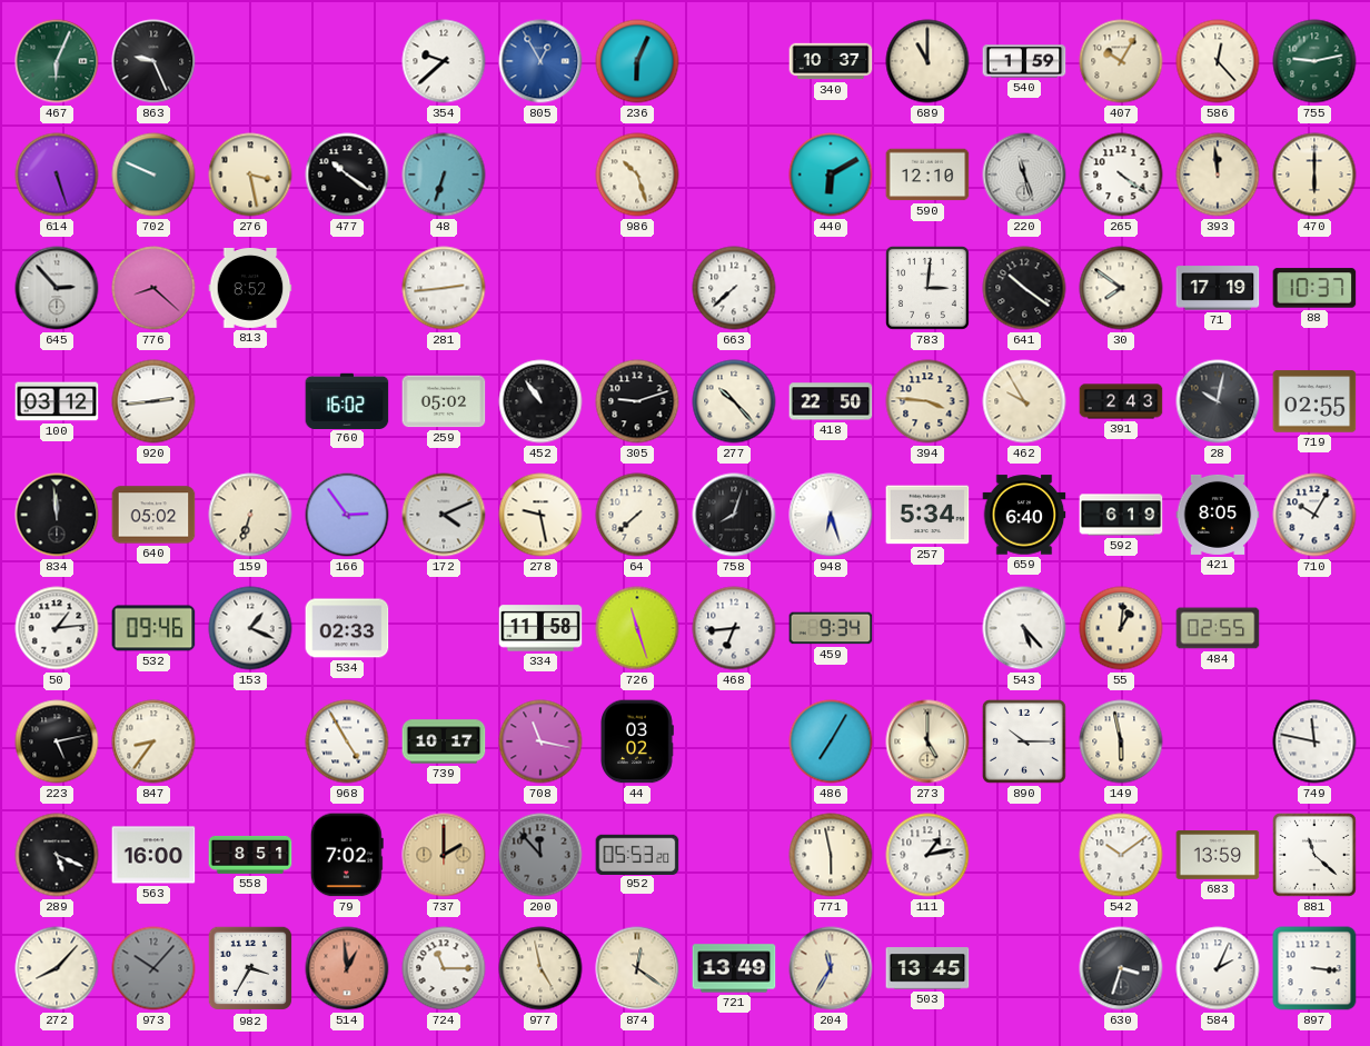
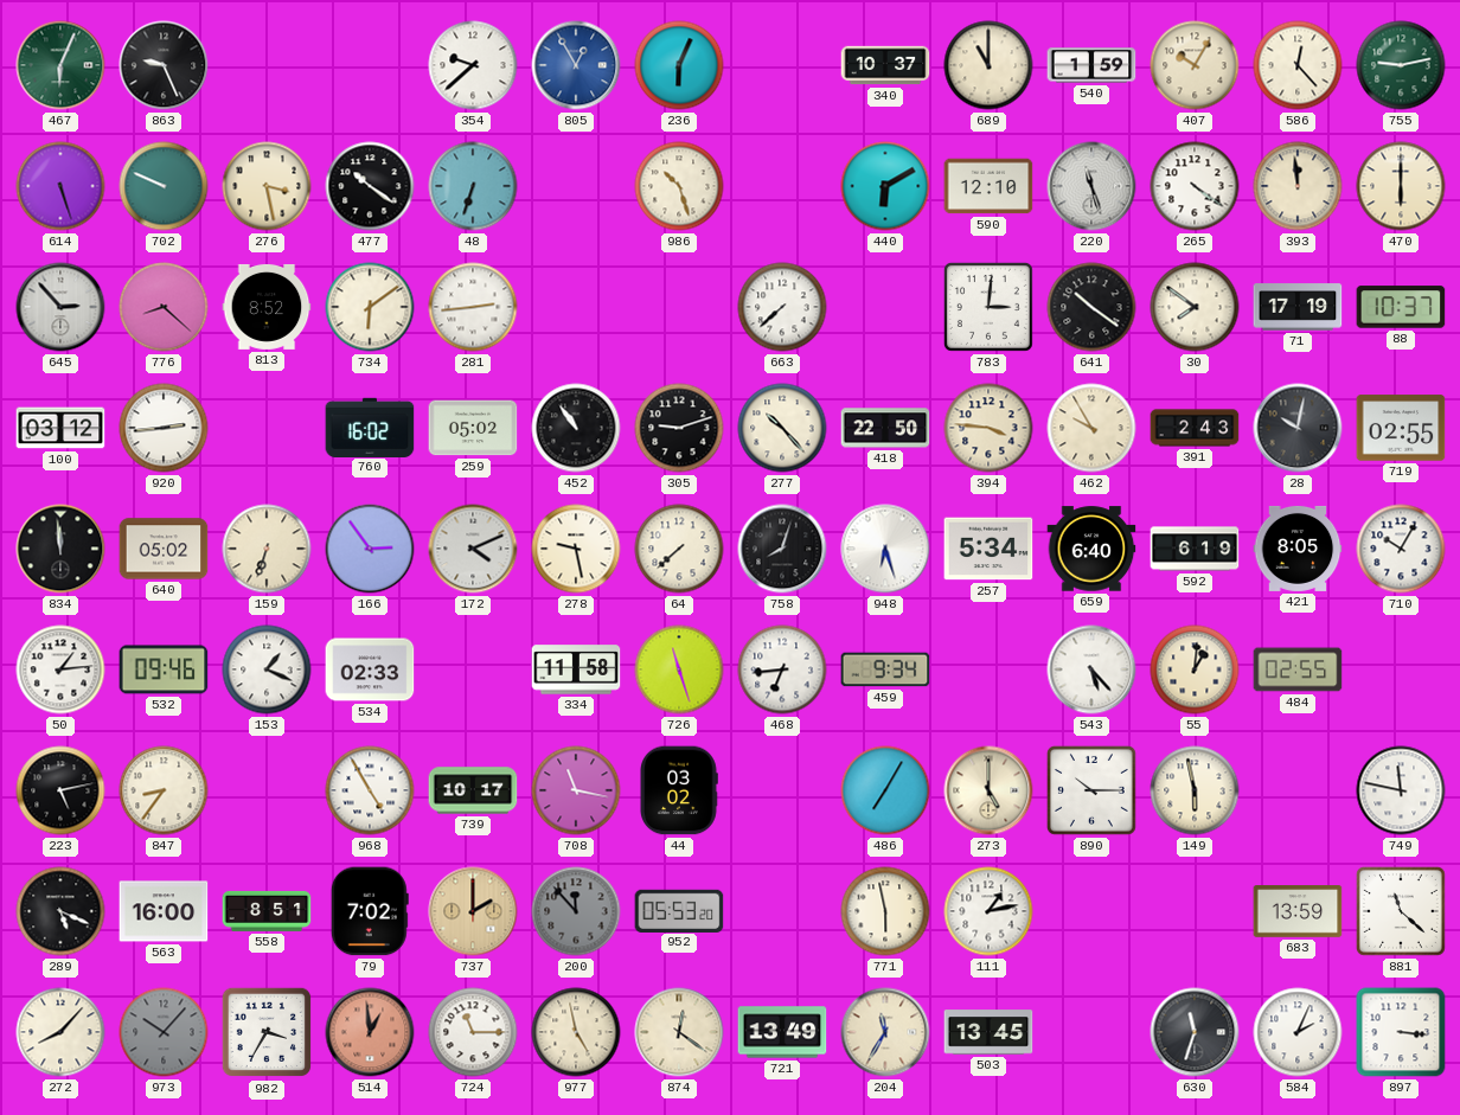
734: none -> 6:09 (370, 307)
542: 10:09 -> none (1121, 855)
630: 3:33 -> 11:33 (1195, 1032)
